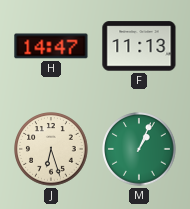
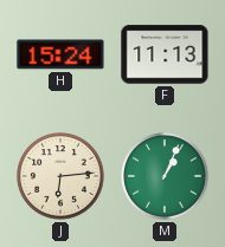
H: 14:47 -> 15:24 (60, 54)
J: 6:27 -> 6:14 (60, 176)
